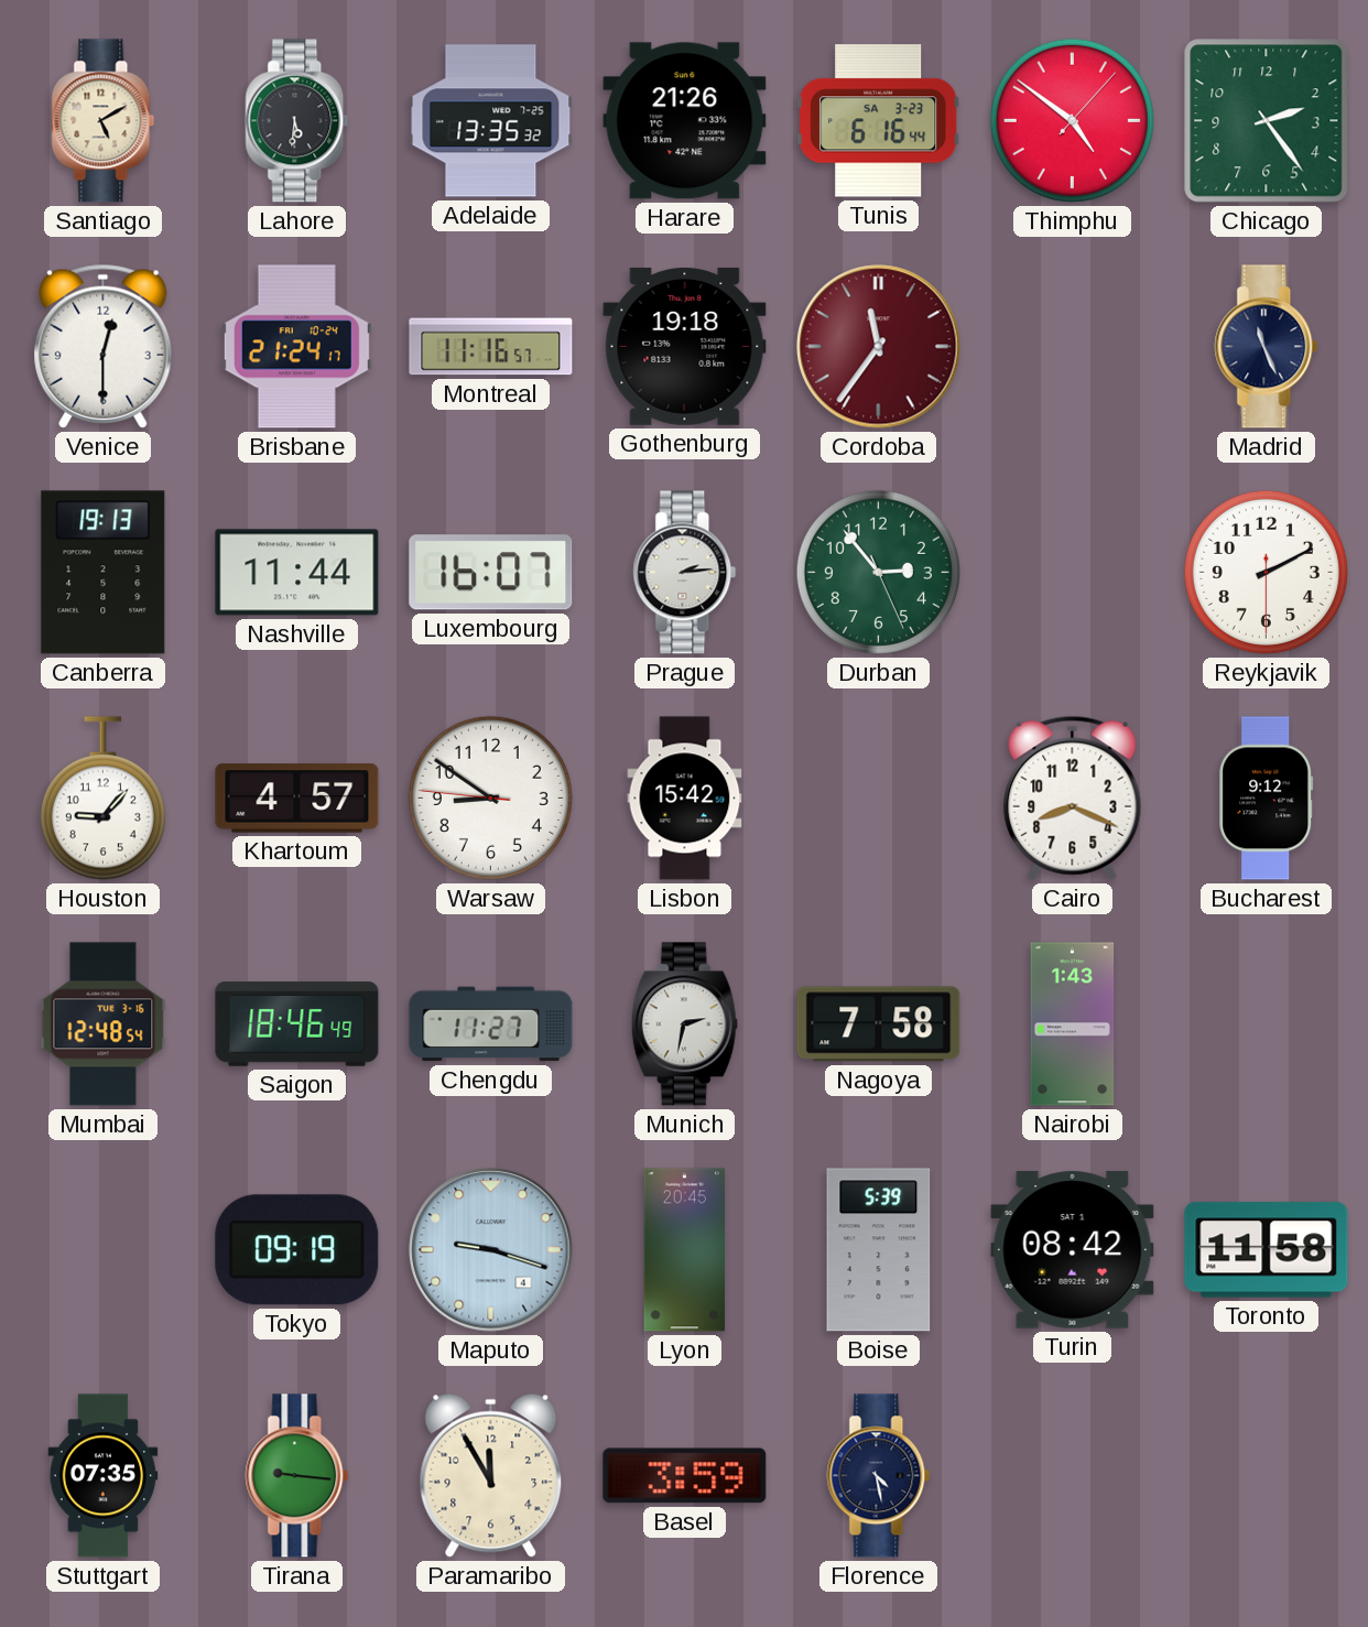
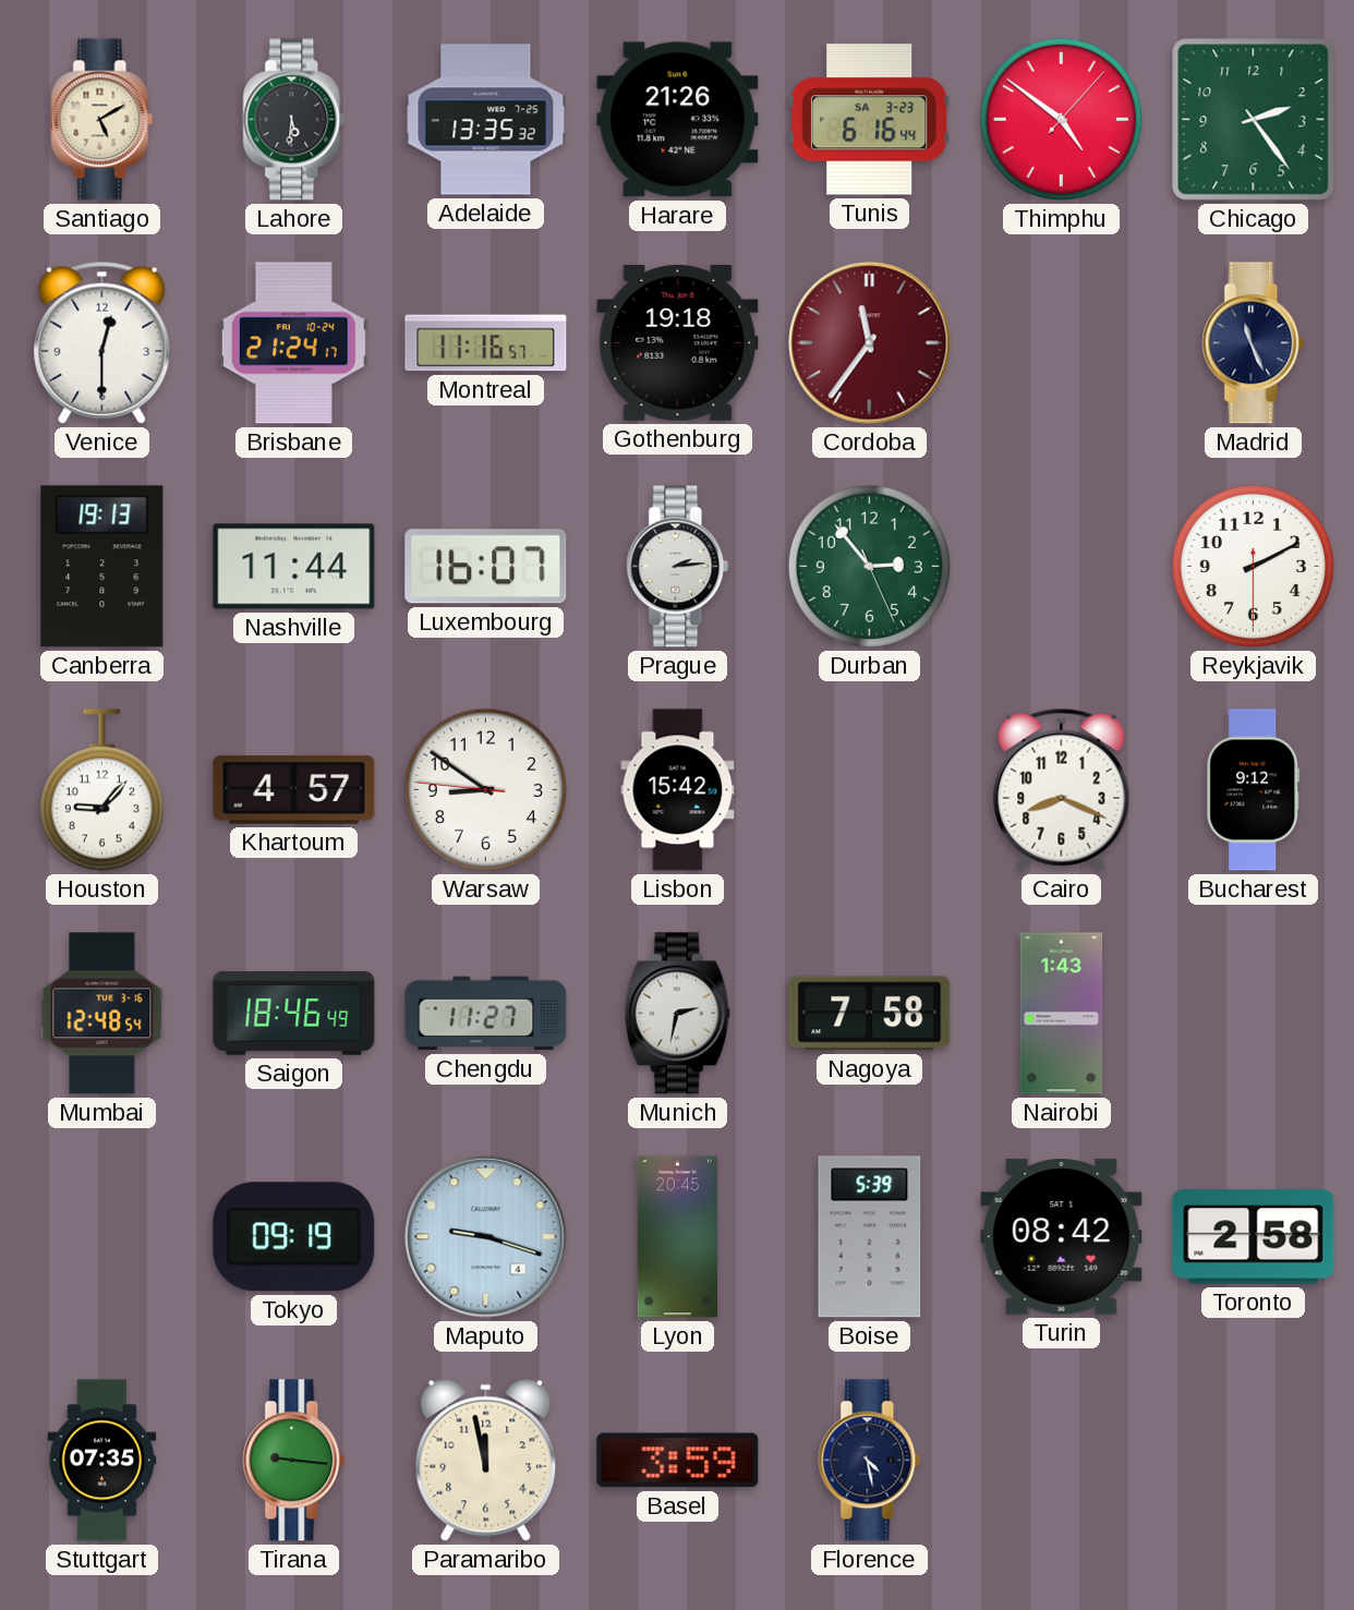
Toronto: 11:58 -> 2:58 (1254, 1237)
Paramaribo: 11:55 -> 11:58 (486, 1460)
